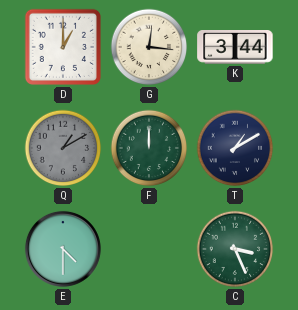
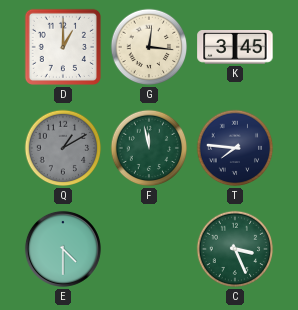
K: 3:44 -> 3:45 (235, 48)
F: 12:00 -> 11:58 (149, 148)
T: 1:10 -> 7:46 (235, 148)
